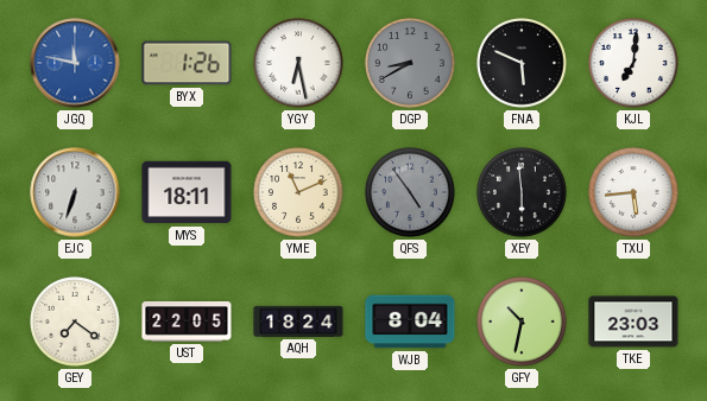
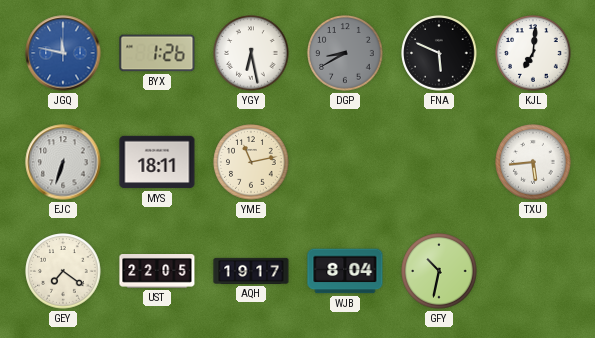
YME: 11:11 -> 11:13 (251, 162)
QFS: 4:54 -> none (410, 192)
XEY: 5:59 -> none (522, 192)
AQH: 18:24 -> 19:17 (251, 271)
TKE: 23:03 -> none (633, 322)
